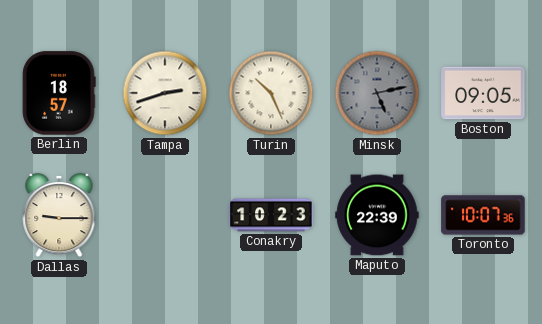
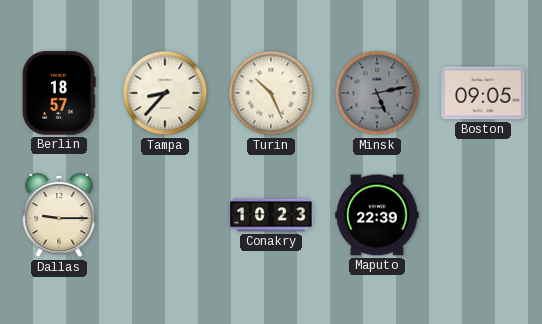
Tampa: 2:42 -> 8:37 (165, 93)
Toronto: 10:07 -> none (483, 215)
